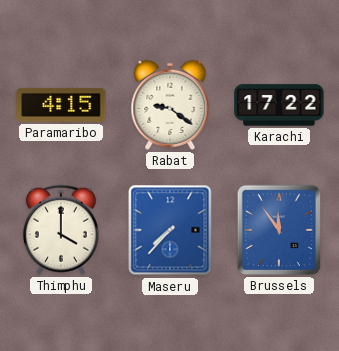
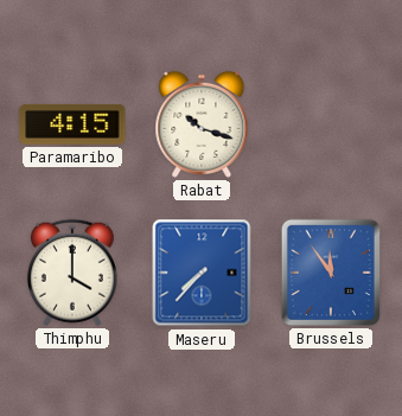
Rabat: 9:21 -> 10:18 (202, 124)
Karachi: 17:22 -> none (279, 105)
